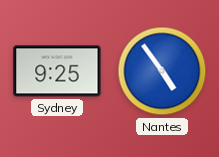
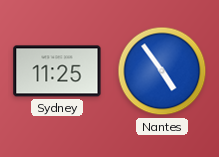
Sydney: 9:25 -> 11:25 (57, 71)
